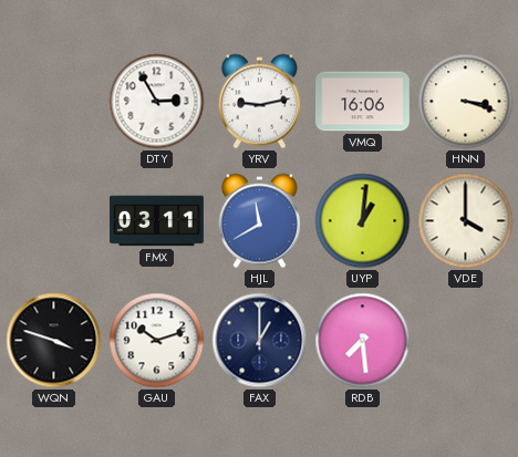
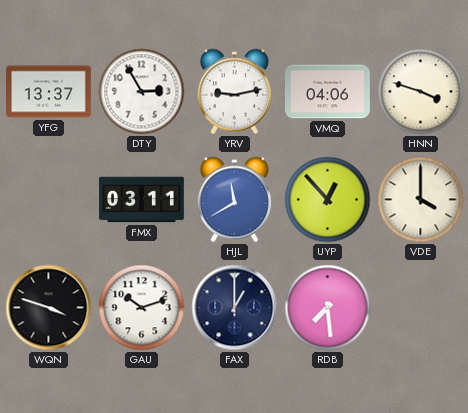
YFG: none -> 13:37 (49, 92)
VMQ: 16:06 -> 04:06 (328, 92)
HNN: 3:18 -> 3:48 (421, 92)
UYP: 1:01 -> 12:53 (328, 200)
